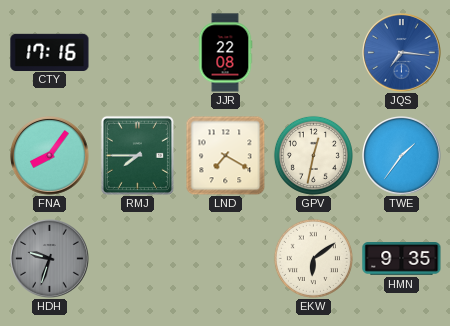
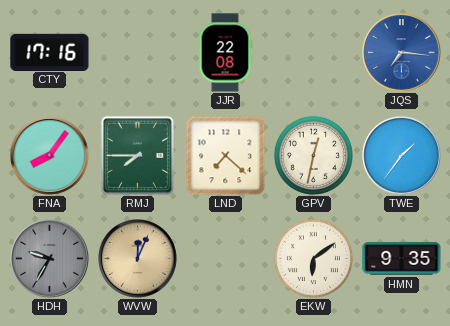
LND: 7:20 -> 7:22 (225, 155)
HDH: 9:33 -> 9:35 (50, 259)
WVW: none -> 12:04 (138, 259)
